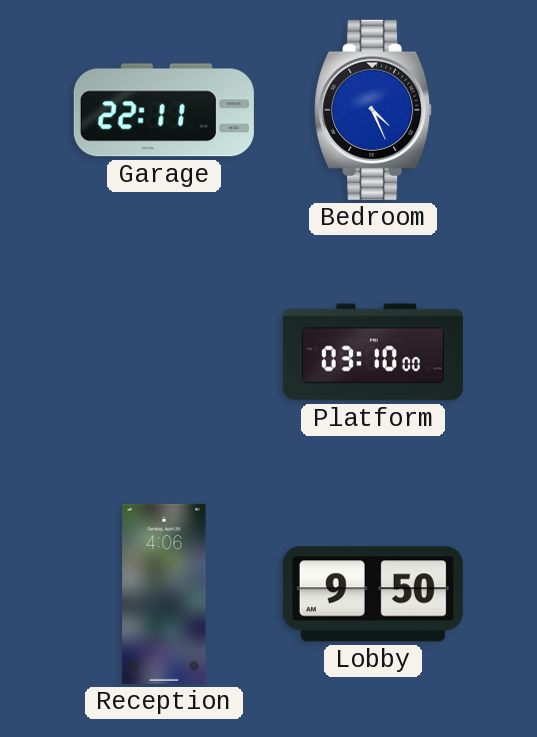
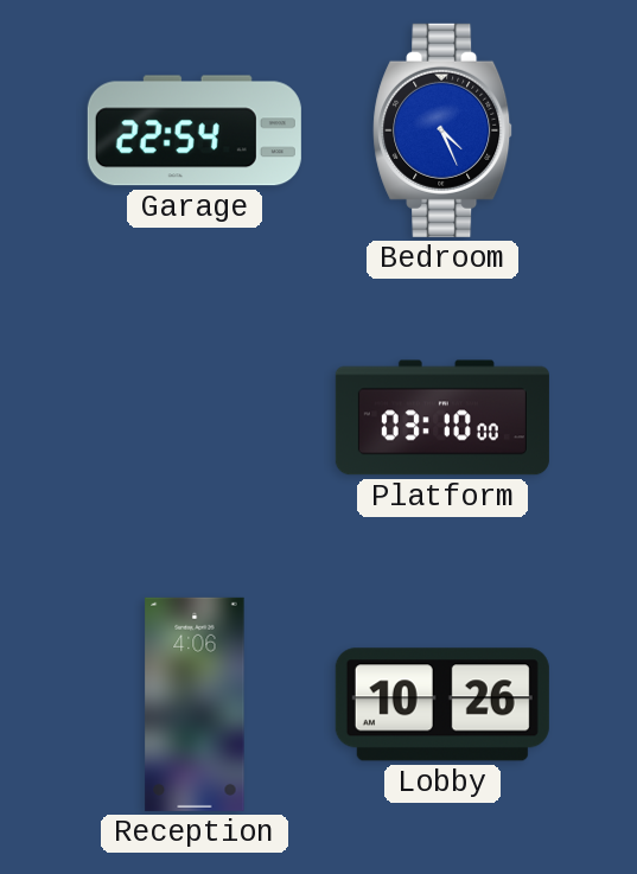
Garage: 22:11 -> 22:54 (195, 130)
Lobby: 9:50 -> 10:26 (442, 704)
